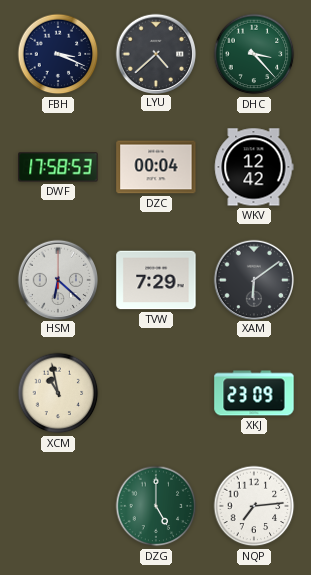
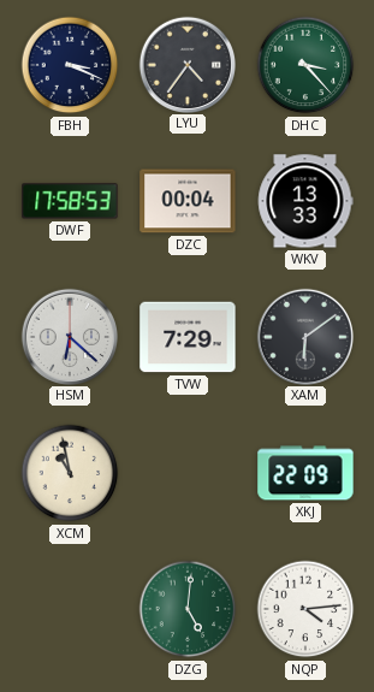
LYU: 4:38 -> 4:36 (186, 64)
WKV: 12:42 -> 13:33 (305, 201)
XKJ: 23:09 -> 22:09 (305, 473)
DZG: 5:00 -> 5:01 (188, 609)
NQP: 7:14 -> 4:14 (305, 609)
